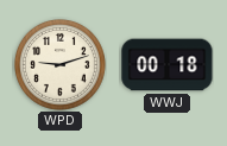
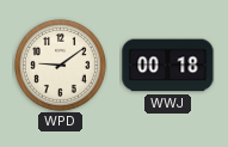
WPD: 9:12 -> 9:09 (60, 65)
